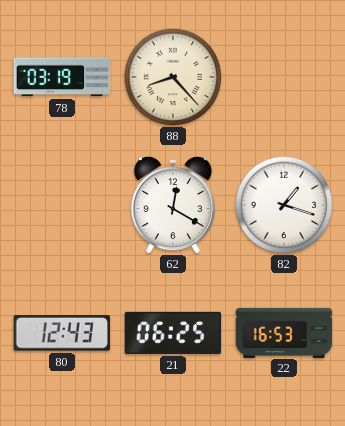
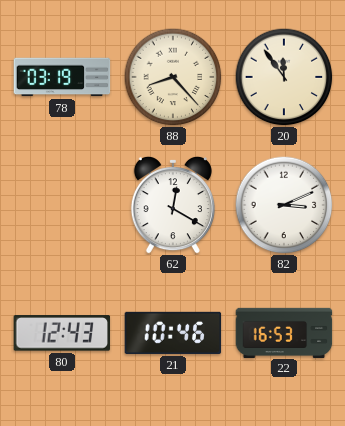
20: none -> 11:54 (284, 77)
82: 1:18 -> 3:11 (284, 205)
21: 06:25 -> 10:46 (173, 333)
